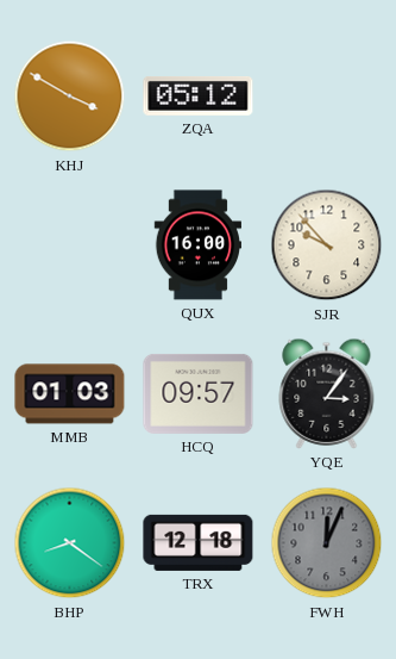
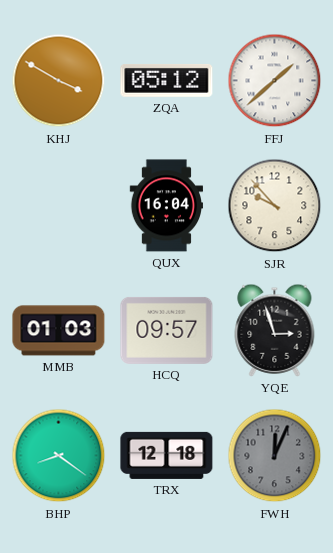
FFJ: none -> 1:38 (275, 81)
QUX: 16:00 -> 16:04 (166, 206)
YQE: 3:06 -> 2:57 (275, 330)
